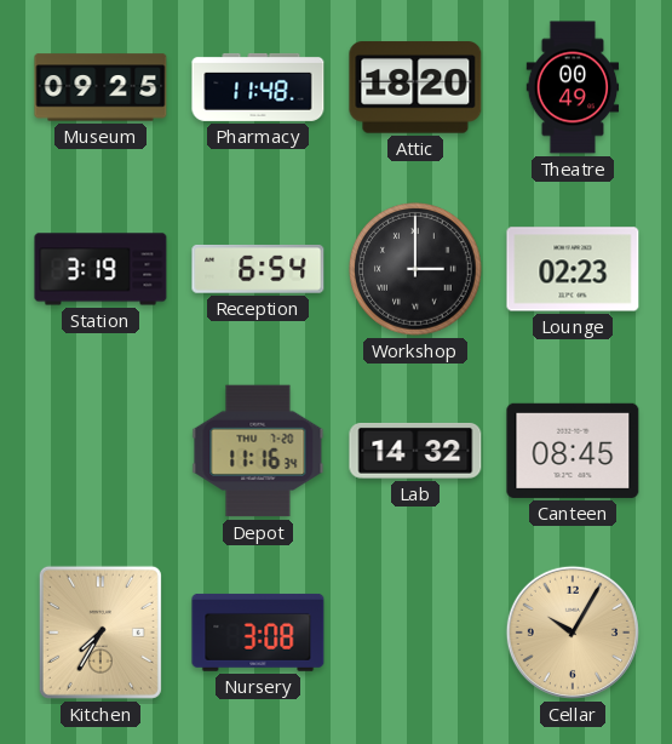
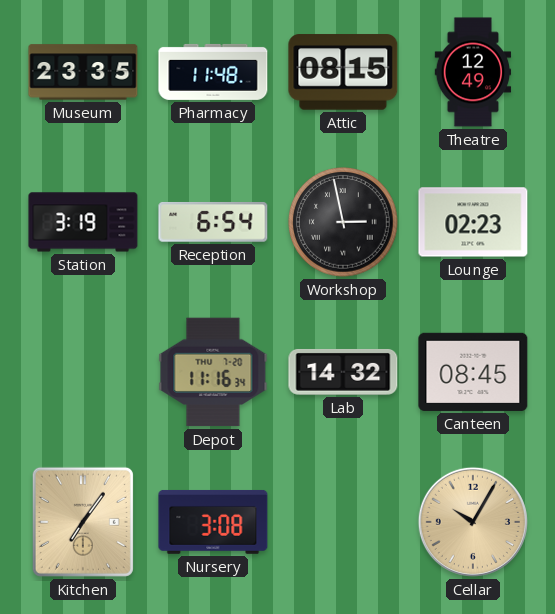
Museum: 09:25 -> 23:35 (83, 72)
Attic: 18:20 -> 08:15 (343, 72)
Theatre: 00:49 -> 12:49 (473, 72)
Workshop: 3:00 -> 2:58 (343, 222)
Kitchen: 7:35 -> 7:06 (83, 522)
